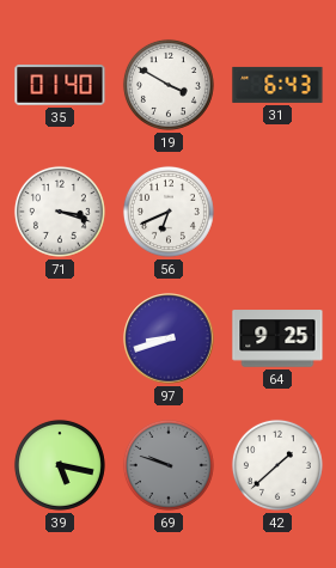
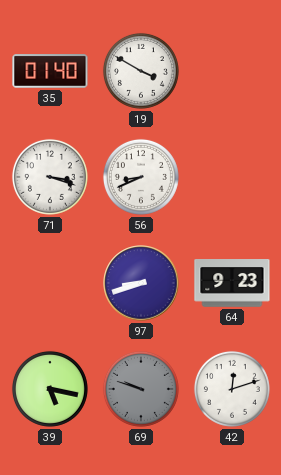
31: 6:43 -> none (277, 85)
56: 6:41 -> 8:41 (141, 177)
64: 9:25 -> 9:23 (232, 283)
42: 1:38 -> 12:12 (232, 389)
